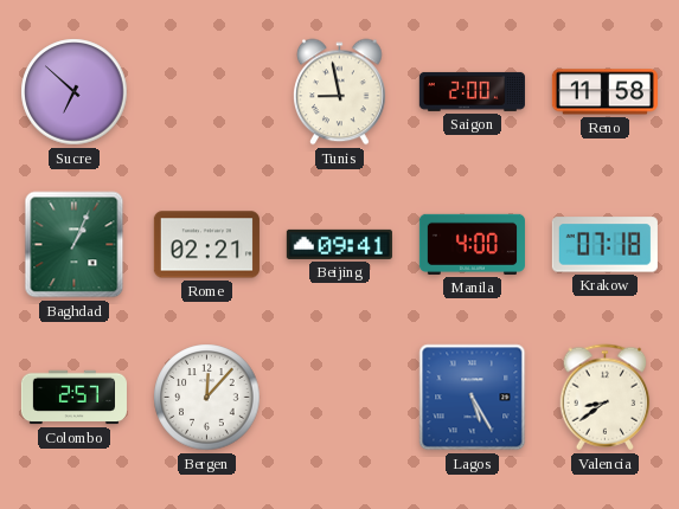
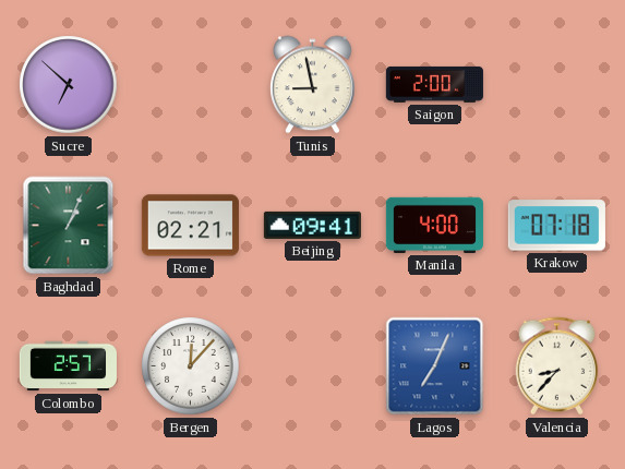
Reno: 11:58 -> none (604, 92)
Lagos: 5:25 -> 7:04 (435, 366)
Valencia: 8:39 -> 8:37 (557, 366)
